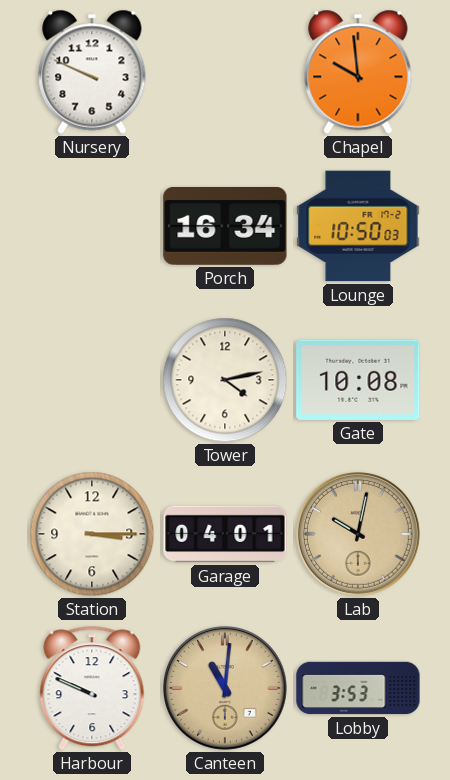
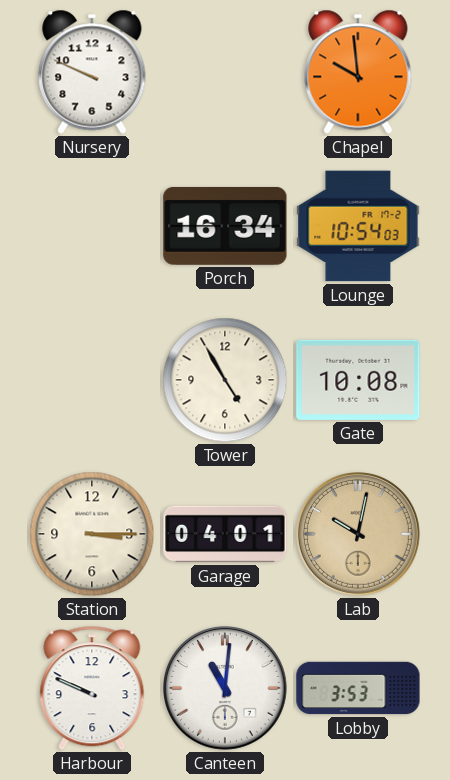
Lounge: 10:50 -> 10:54 (358, 226)
Tower: 4:13 -> 4:55 (225, 380)
Canteen dial: champagne -> white (226, 689)
